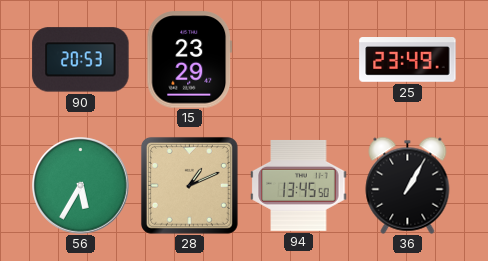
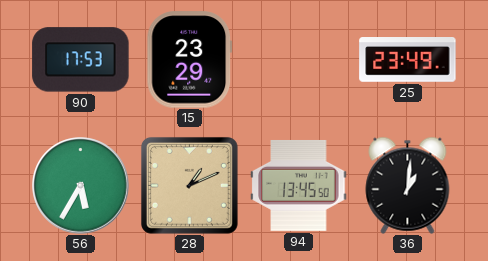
90: 20:53 -> 17:53 (81, 60)
36: 1:05 -> 1:01 (408, 185)
